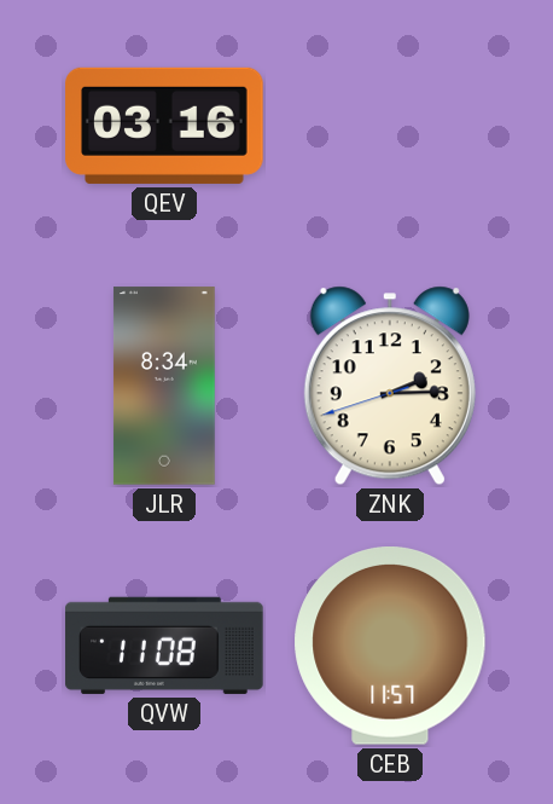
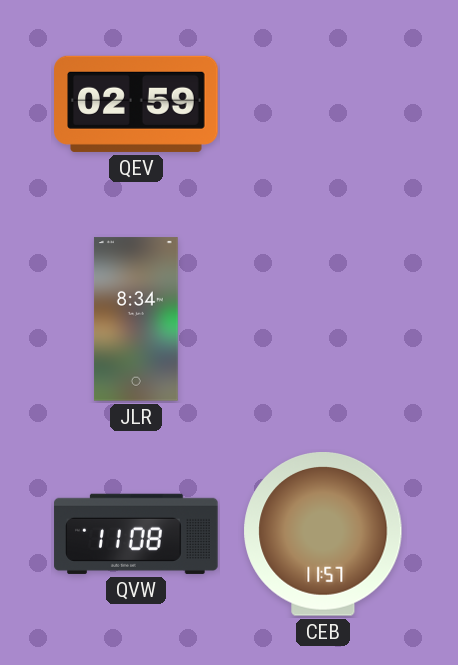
QEV: 03:16 -> 02:59 (136, 104)
ZNK: 2:14 -> none (390, 386)
